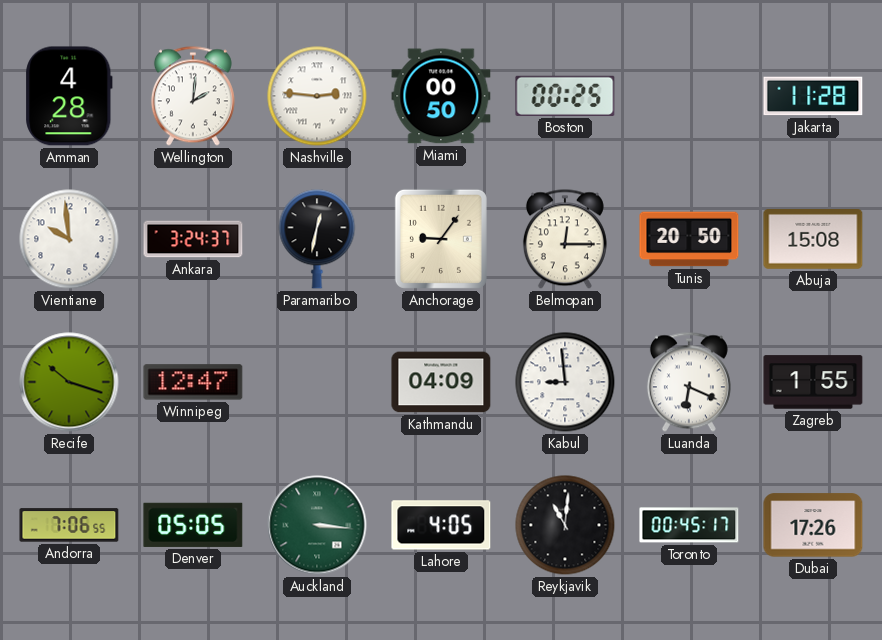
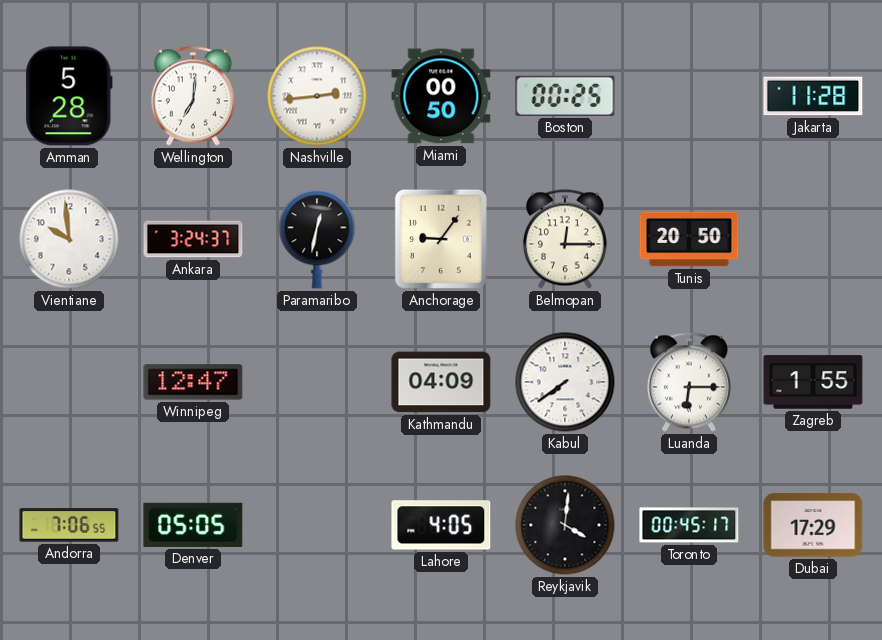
Amman: 4:28 -> 5:28 (69, 96)
Wellington: 2:01 -> 7:01 (193, 96)
Nashville: 2:46 -> 2:44 (317, 96)
Abuja: 15:08 -> none (813, 240)
Recife: 10:18 -> none (69, 382)
Kabul: 8:59 -> 7:39 (565, 382)
Luanda: 6:19 -> 6:15 (689, 382)
Auckland: 3:16 -> none (317, 525)
Reykjavik: 11:01 -> 4:01 (565, 525)
Dubai: 17:26 -> 17:29 (813, 525)
